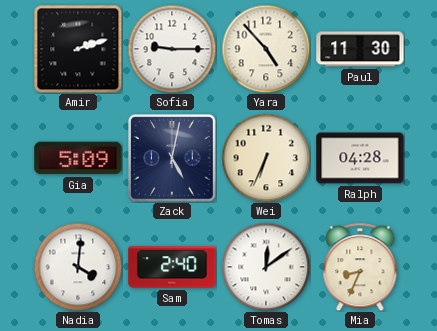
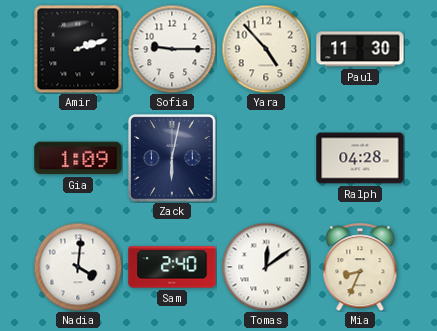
Gia: 5:09 -> 1:09 (78, 158)
Zack: 5:02 -> 6:02 (172, 158)
Wei: 6:34 -> none (266, 158)
